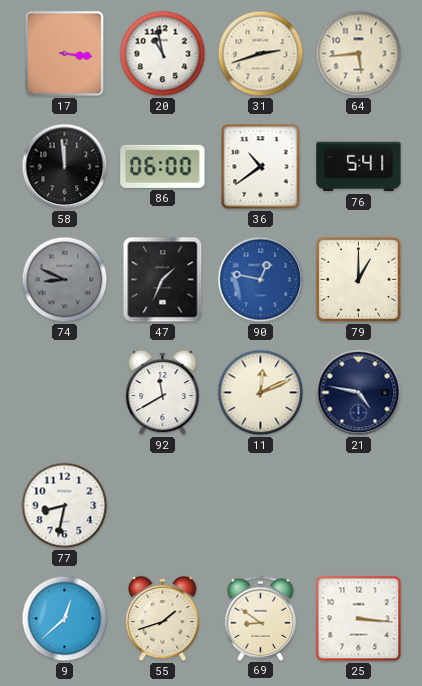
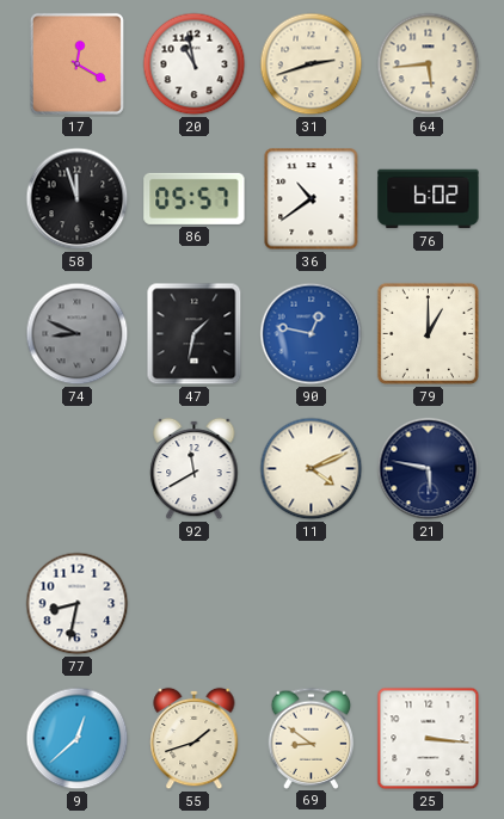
17: 3:16 -> 12:20 (76, 63)
58: 11:59 -> 11:57 (78, 199)
86: 06:00 -> 05:57 (195, 198)
76: 5:41 -> 6:02 (429, 199)
47: 1:34 -> 1:32 (195, 334)
11: 12:11 -> 4:11 (312, 469)
21: 4:47 -> 5:47 (429, 469)
